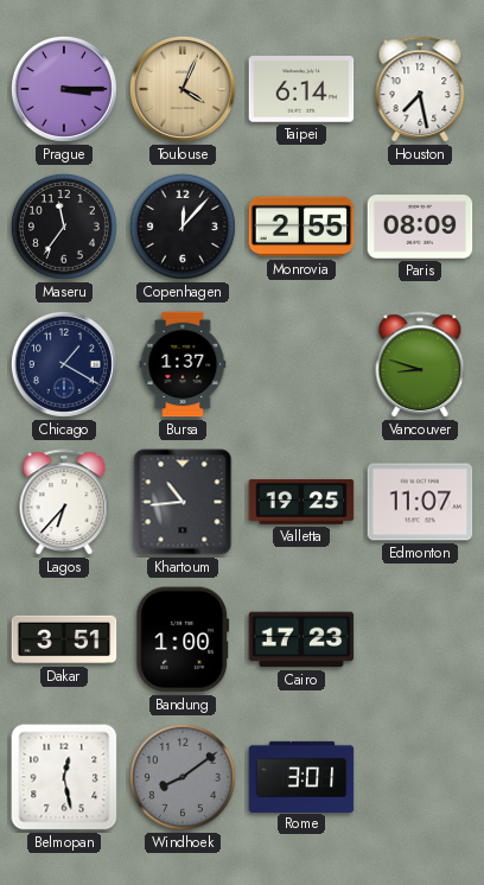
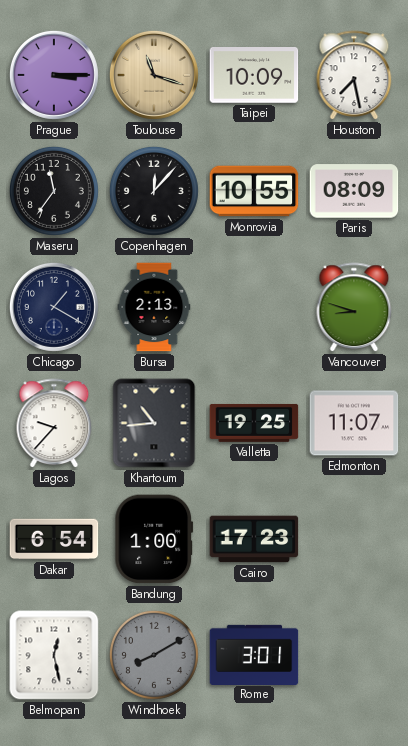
Toulouse: 4:04 -> 11:18 (154, 75)
Taipei: 6:14 -> 10:09 (254, 75)
Monrovia: 2:55 -> 10:55 (254, 191)
Bursa: 1:37 -> 2:13 (154, 307)
Lagos: 6:37 -> 9:37 (54, 424)
Dakar: 3:51 -> 6:54 (54, 539)
Windhoek: 8:09 -> 8:10 (154, 655)
